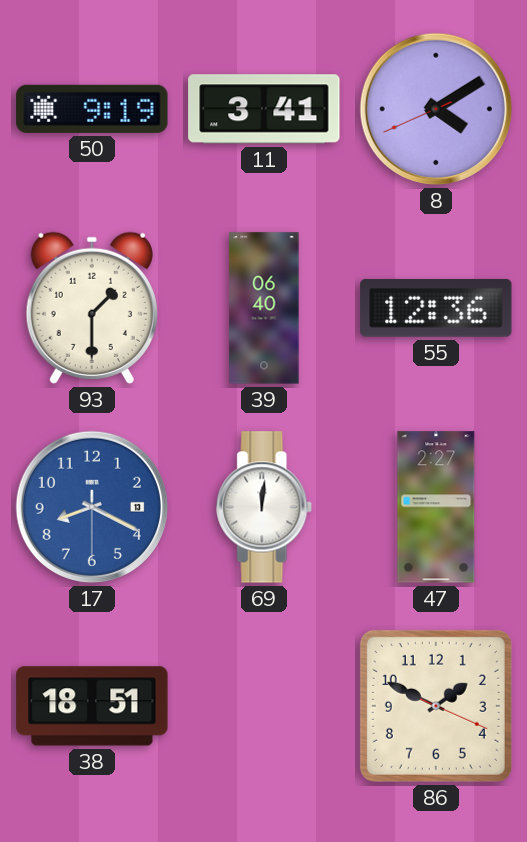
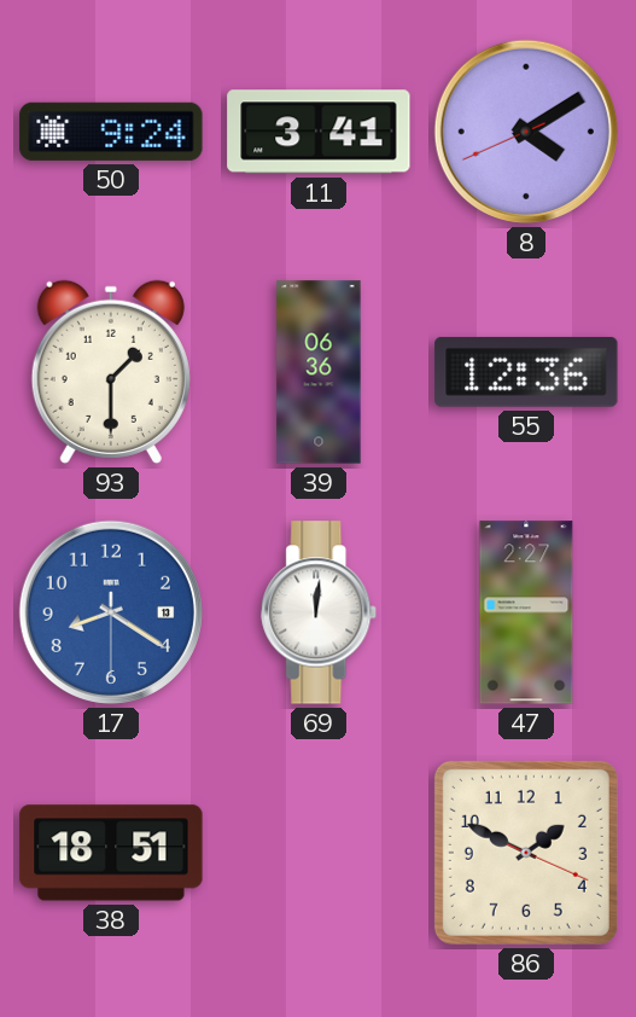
50: 9:19 -> 9:24 (111, 132)
39: 06:40 -> 06:36 (319, 372)
17: 8:19 -> 8:20 (111, 612)
